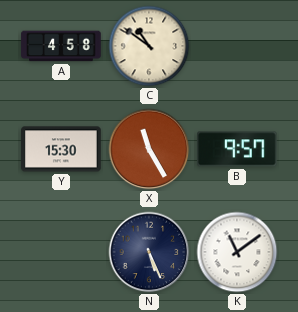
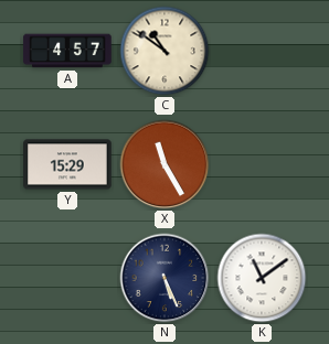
A: 4:58 -> 4:57 (67, 51)
Y: 15:30 -> 15:29 (67, 164)
B: 9:57 -> none (238, 149)
